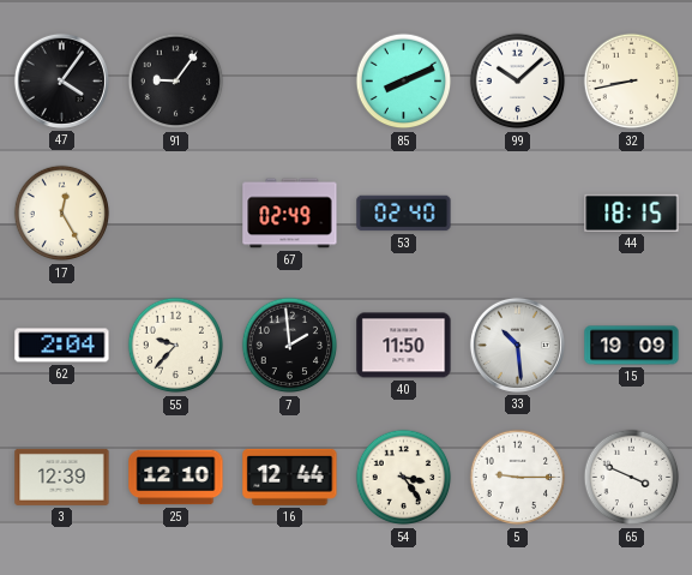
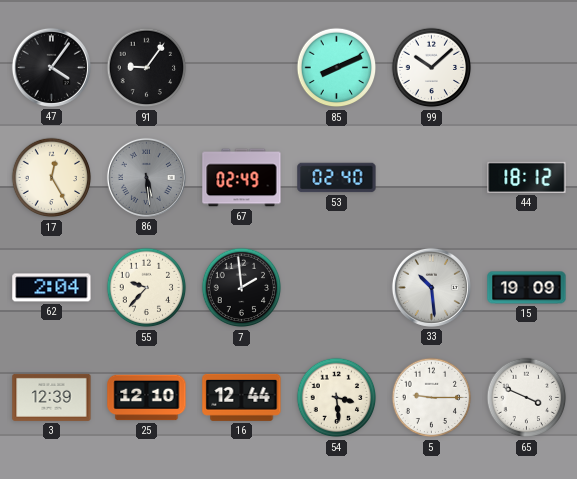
32: 8:43 -> none (632, 82)
86: none -> 5:29 (146, 177)
44: 18:15 -> 18:12 (527, 177)
40: 11:50 -> none (404, 346)
54: 3:24 -> 3:29 (337, 398)
